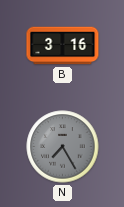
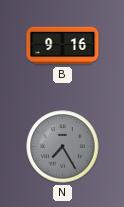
B: 3:16 -> 9:16 (63, 46)
